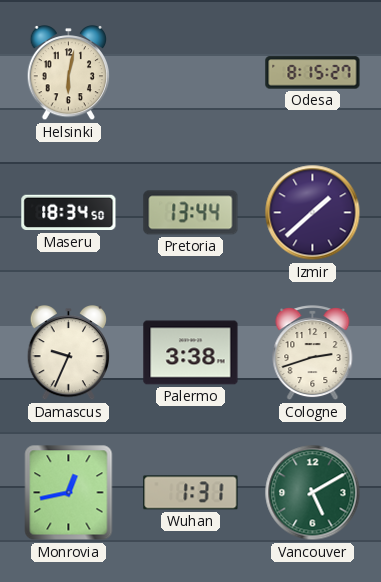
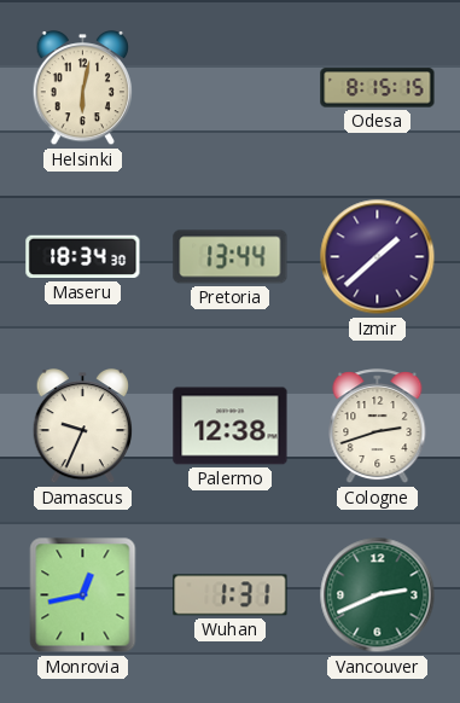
Odesa: 8:15:27 -> 8:15:15 (378, 88)
Maseru: 18:34:50 -> 18:34:30 (83, 257)
Palermo: 3:38 -> 12:38 (231, 426)
Vancouver: 5:10 -> 2:41 (378, 595)
